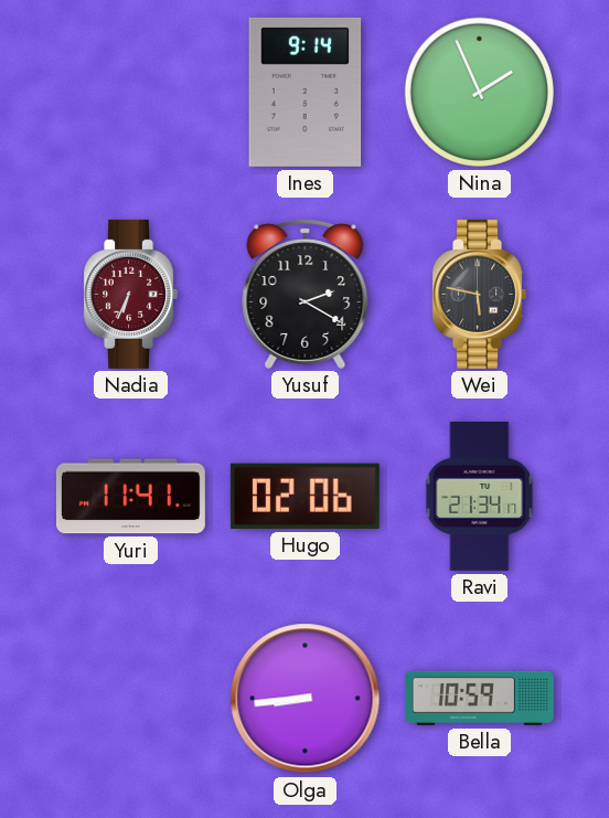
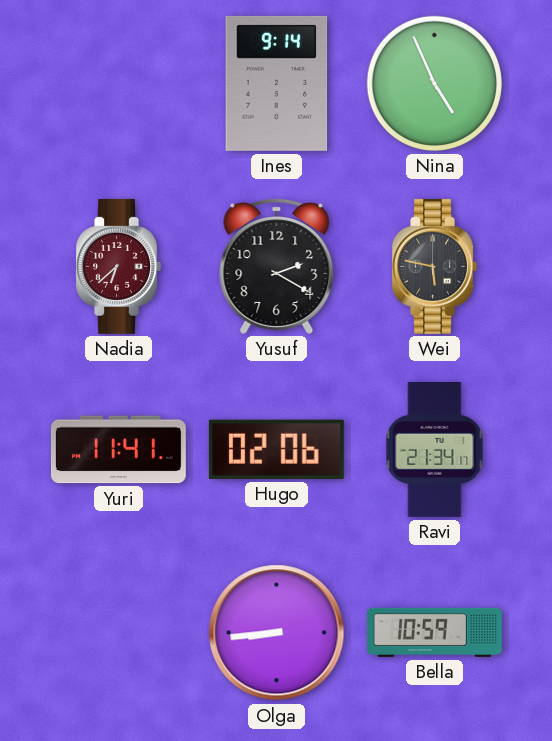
Nina: 1:56 -> 4:56 (434, 83)
Nadia: 6:34 -> 6:38 (118, 266)
